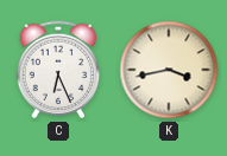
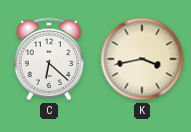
C: 6:26 -> 6:22 (49, 59)
